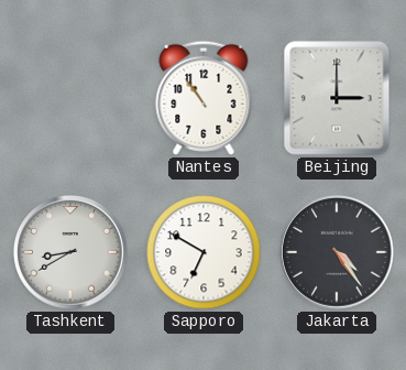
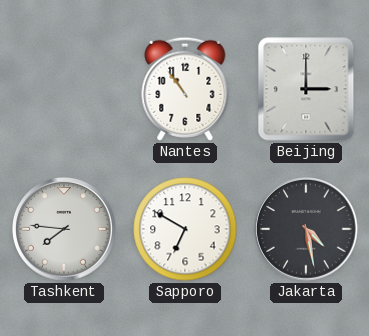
Tashkent: 8:40 -> 7:46 (64, 229)
Jakarta: 4:24 -> 4:28 (306, 229)
